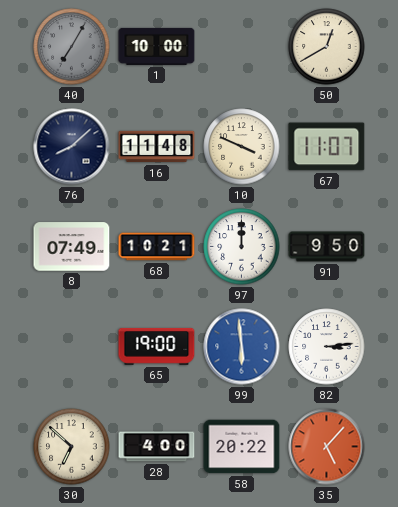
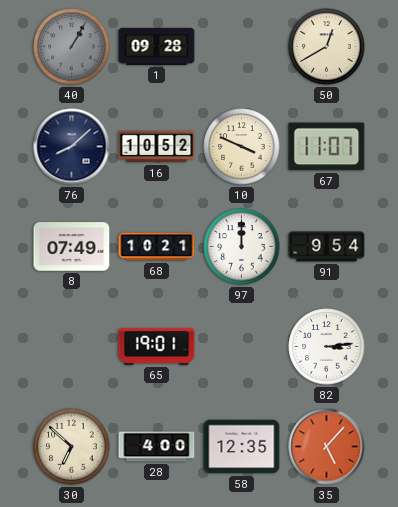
40: 7:05 -> 1:05 (72, 47)
1: 10:00 -> 09:28 (157, 46)
16: 11:48 -> 10:52 (157, 147)
91: 9:50 -> 9:54 (327, 247)
65: 19:00 -> 19:01 (157, 346)
99: 5:59 -> none (242, 347)
58: 20:22 -> 12:35 (242, 447)
